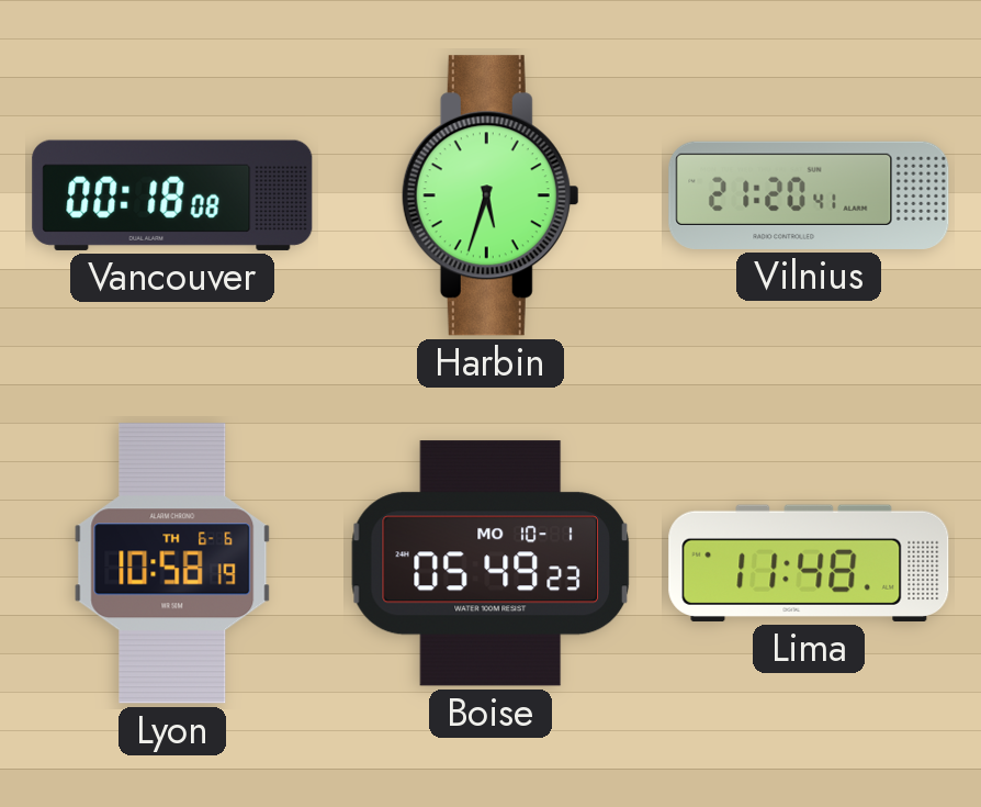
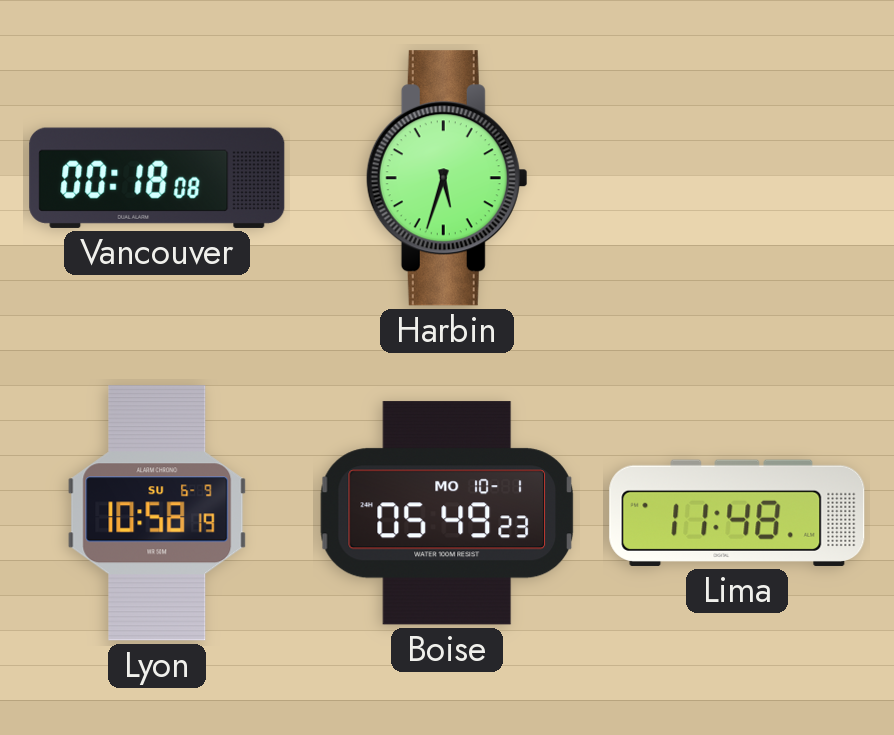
Vilnius: 21:20 -> none (809, 195)
Lyon date: TH 6-6 -> SU 6-9 (157, 513)
